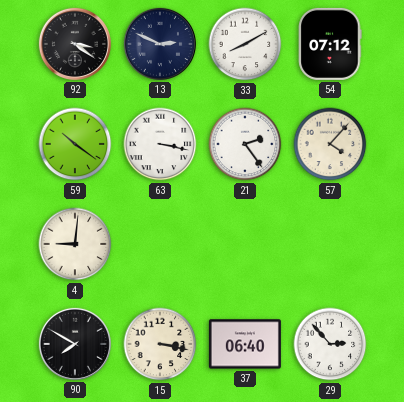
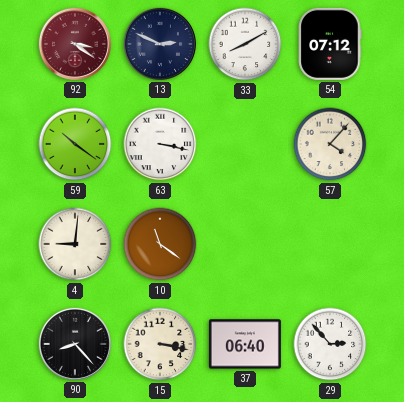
92 dial: black -> burgundy (75, 44)
21: 2:24 -> none (245, 144)
10: none -> 11:21 (160, 244)
90: 7:50 -> 8:23 (75, 344)
